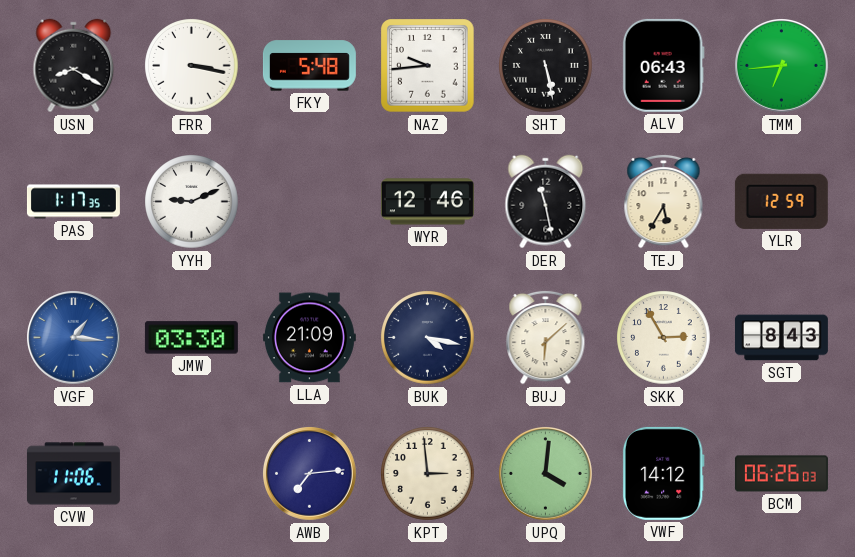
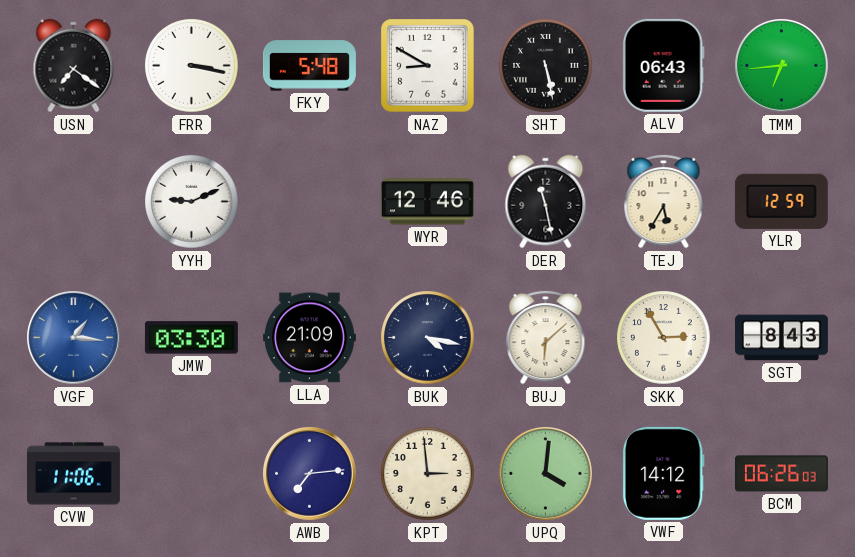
USN: 8:20 -> 7:21 (74, 66)
NAZ: 9:44 -> 8:50 (428, 66)
PAS: 1:17 -> none (73, 202)
